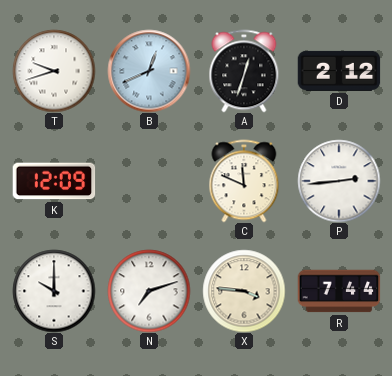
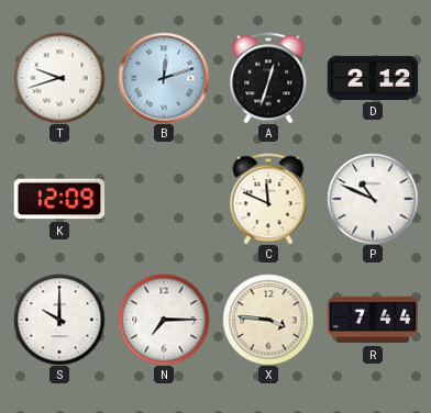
B: 12:41 -> 12:12 (164, 78)
P: 2:44 -> 10:49 (373, 199)
N: 7:12 -> 7:15 (164, 320)
